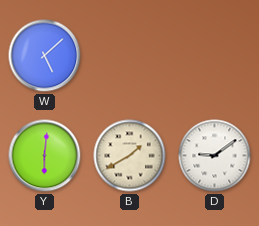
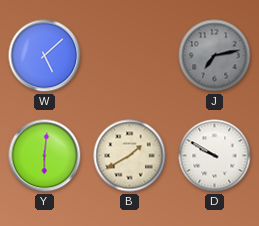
J: none -> 7:13 (215, 56)
D: 9:09 -> 9:50 (215, 156)
